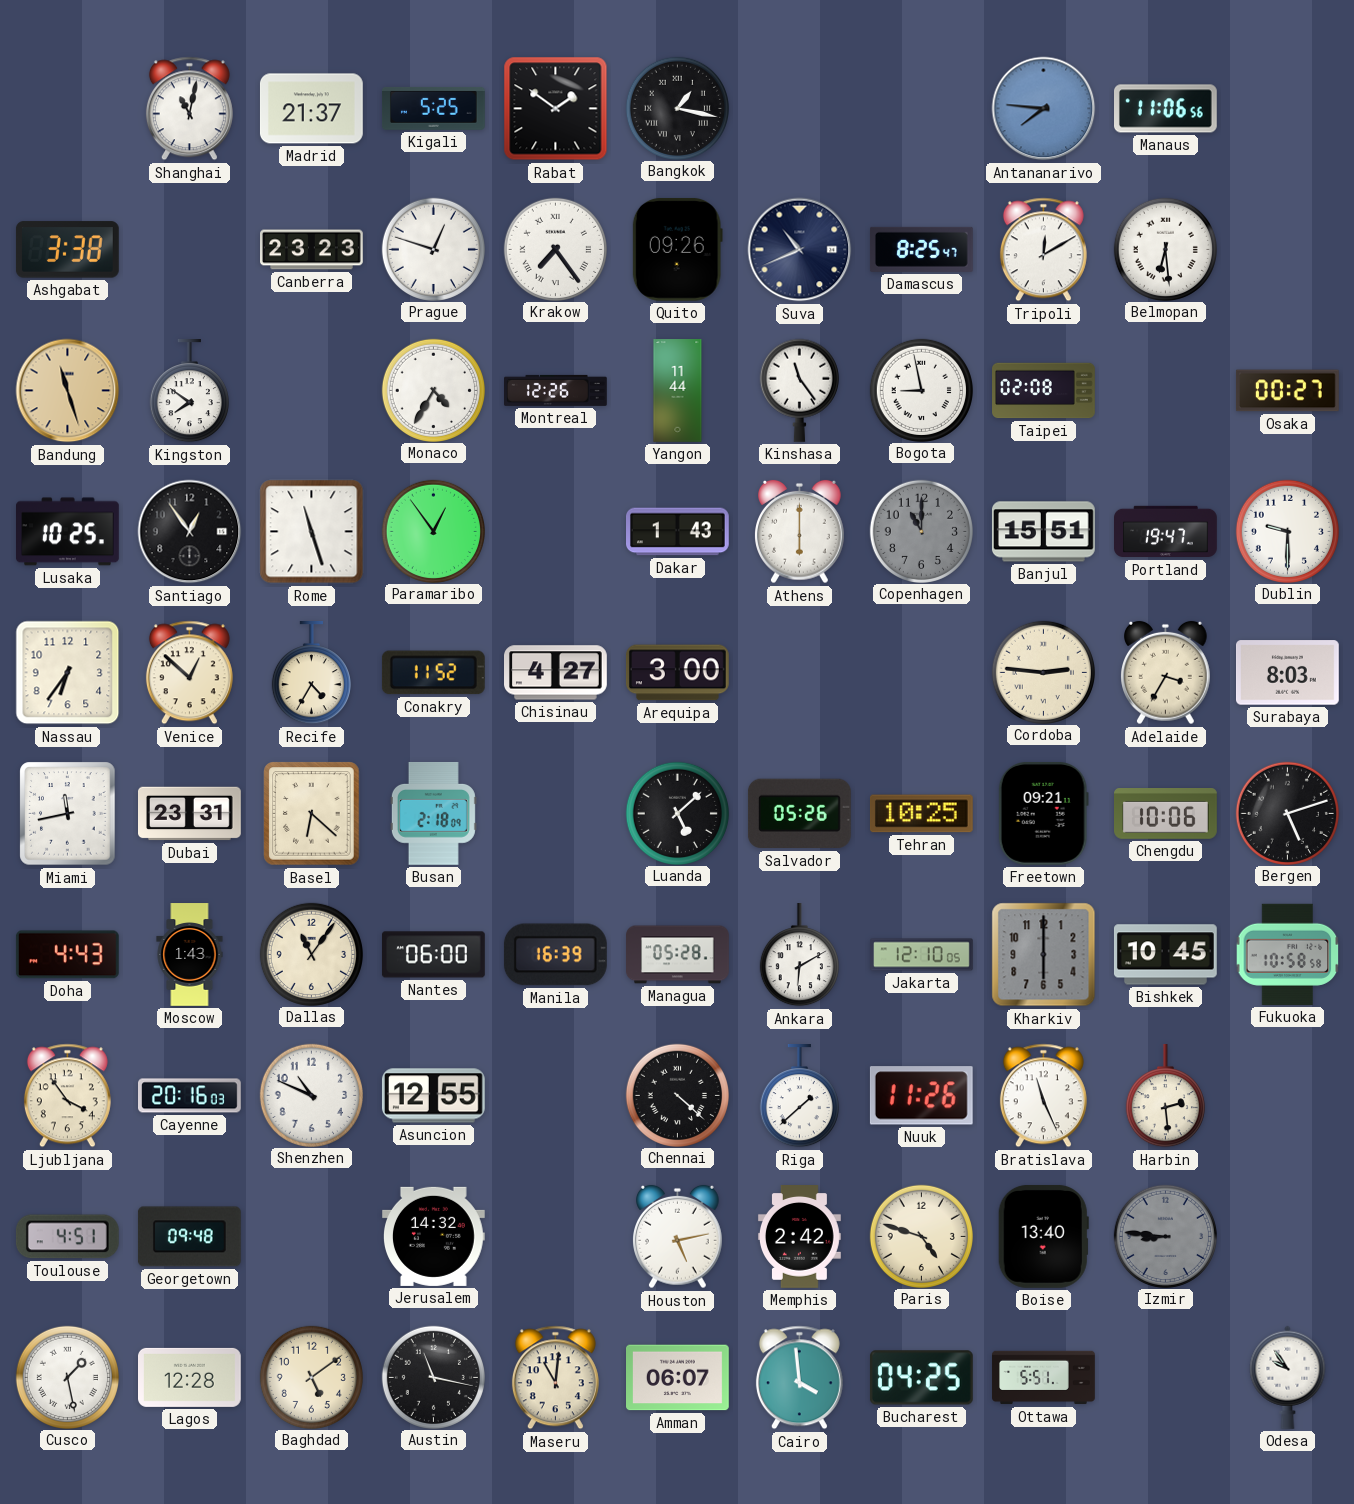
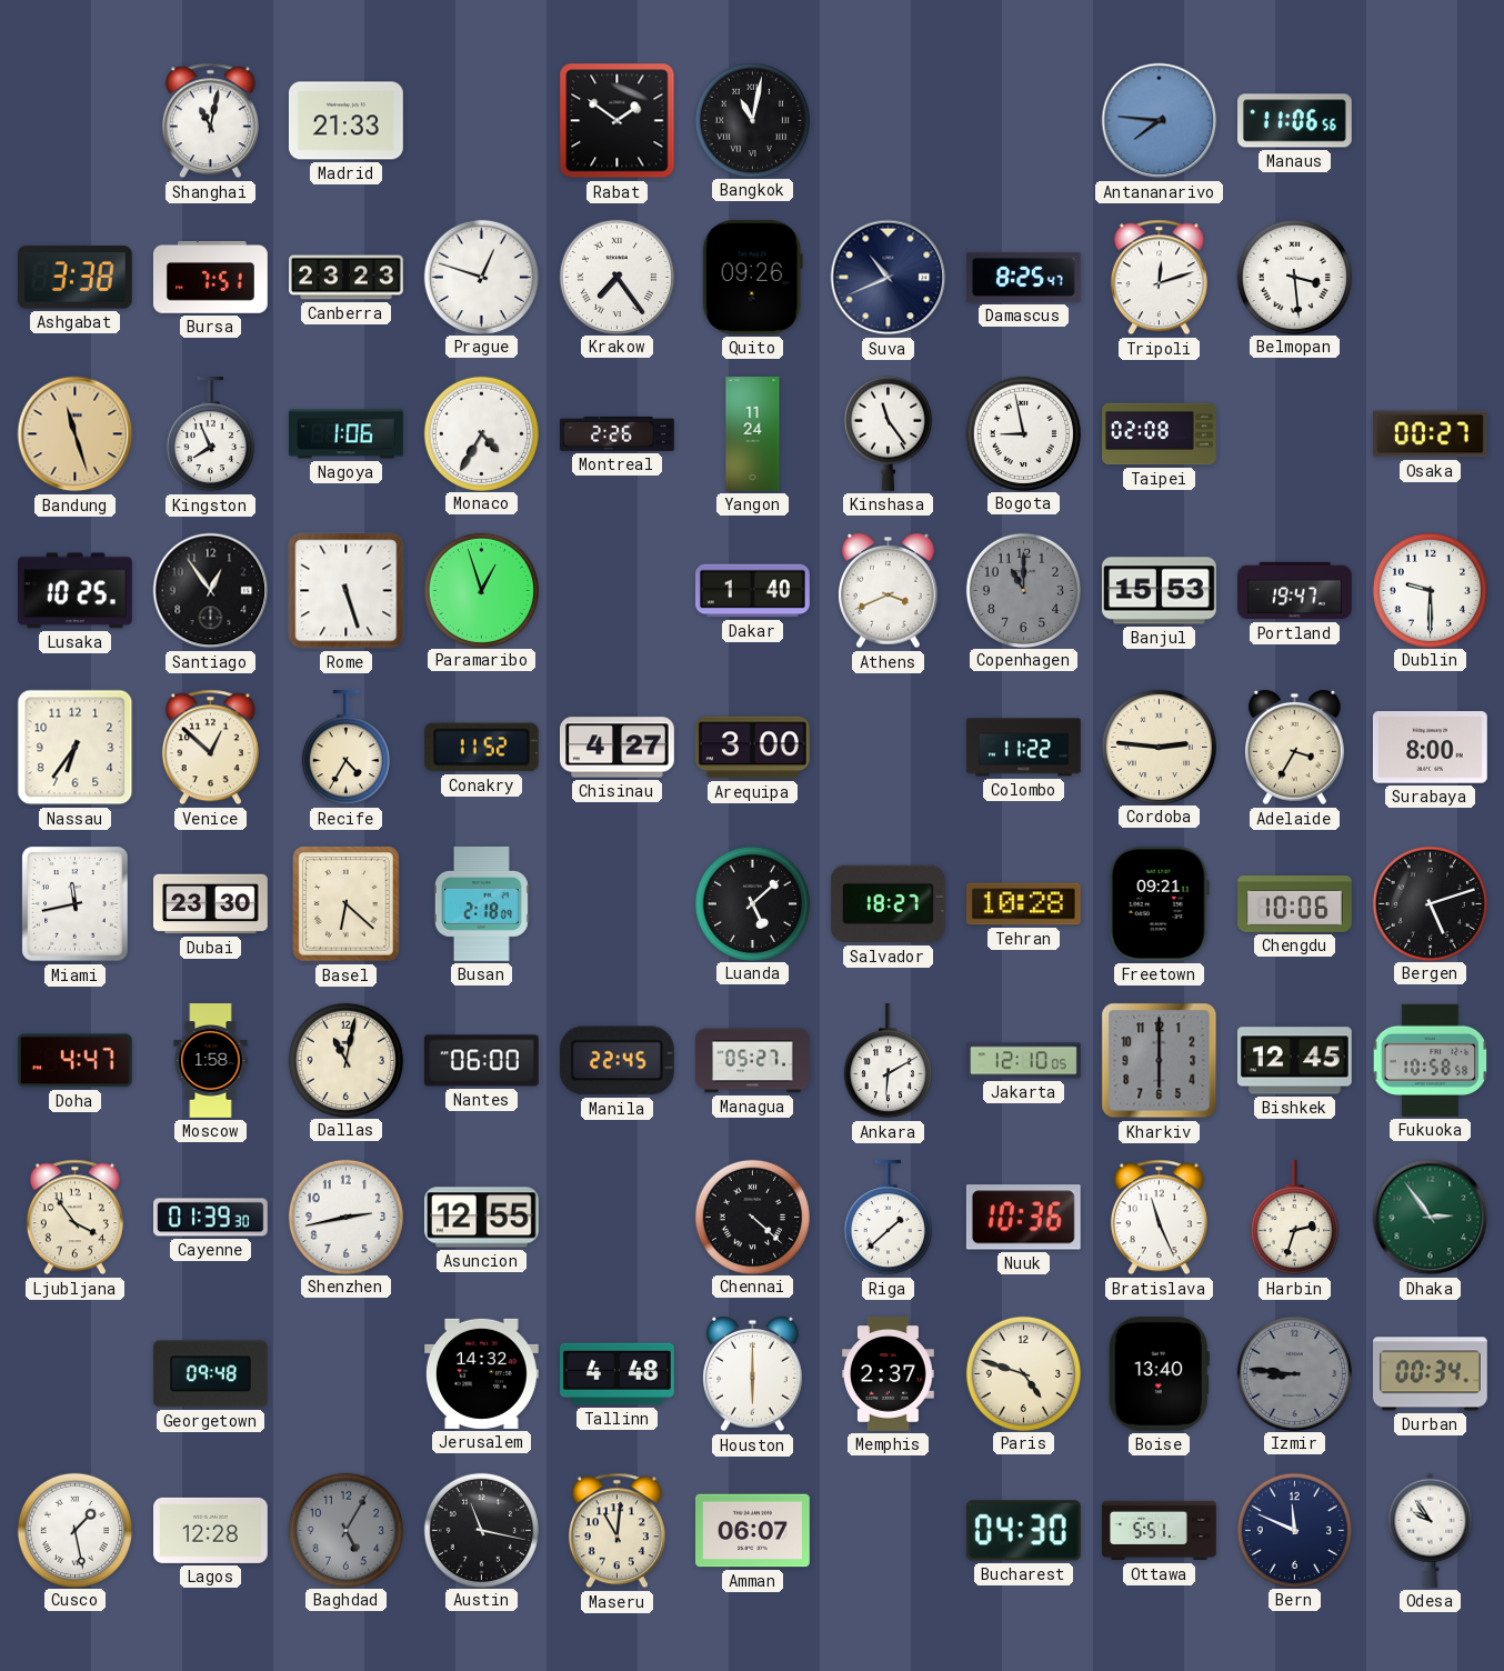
Madrid: 21:37 -> 21:33 (345, 121)
Kigali: 5:25 -> none (434, 108)
Bangkok: 1:17 -> 11:02 (752, 120)
Bursa: none -> 7:51 (210, 277)
Tripoli: 12:10 -> 12:12 (1159, 278)
Belmopan: 6:29 -> 3:29 (1294, 277)
Kingston: 7:51 -> 7:56 (210, 436)
Nagoya: none -> 1:06 (347, 434)
Montreal: 12:26 -> 2:26 (618, 433)
Yangon: 11:44 -> 11:24 (753, 434)
Rome: 11:27 -> 5:27 (347, 591)
Paramaribo: 12:54 -> 12:57 (481, 590)
Dakar: 1:43 -> 1:40 (753, 591)
Athens: 6:00 -> 3:41 (889, 591)
Banjul: 15:51 -> 15:53 (1160, 591)
Colombo: none -> 11:22 (1024, 748)
Surabaya: 8:03 -> 8:00 (1431, 748)
Dubai: 23:31 -> 23:30 (211, 904)
Salvador: 05:26 -> 18:27 (888, 904)
Tehran: 10:25 -> 10:28 (1023, 904)
Doha: 4:43 -> 4:47 (74, 1061)
Moscow: 1:43 -> 1:58 (211, 1061)
Dallas: 11:06 -> 11:02 (345, 1060)
Manila: 16:39 -> 22:45 (616, 1061)
Managua: 05:28 -> 05:27 (753, 1061)
Bishkek: 10:45 -> 12:45 (1295, 1061)
Cayenne: 20:16 -> 01:39 (211, 1218)
Shenzhen: 10:49 -> 2:43 (345, 1217)
Nuuk: 11:26 -> 10:36 (1023, 1218)
Harbin: 2:29 -> 2:33 (1294, 1219)
Dhaka: none -> 2:54 (1431, 1218)
Toulouse: 4:51 -> none (67, 1237)
Tallinn: none -> 4:48 (618, 1374)
Houston: 5:13 -> 6:00 (753, 1374)
Memphis: 2:42 -> 2:37 (888, 1374)
Durban: none -> 00:34 (1431, 1374)
Baghdad: 5:09 -> 5:05 (345, 1530)
Baghdad dial: cream -> grey (345, 1530)
Cairo: 3:59 -> none (799, 1378)
Bucharest: 04:25 -> 04:30 (1023, 1531)
Bern: none -> 11:49 (1294, 1530)
